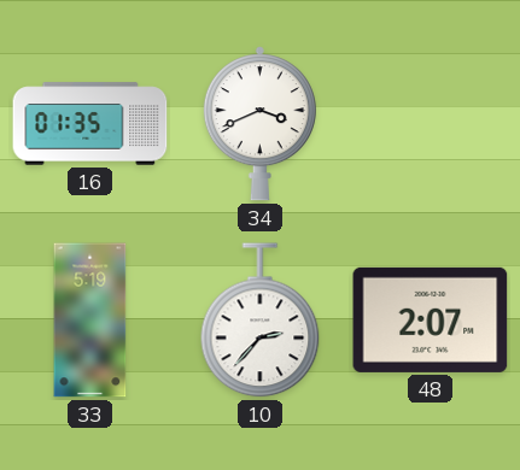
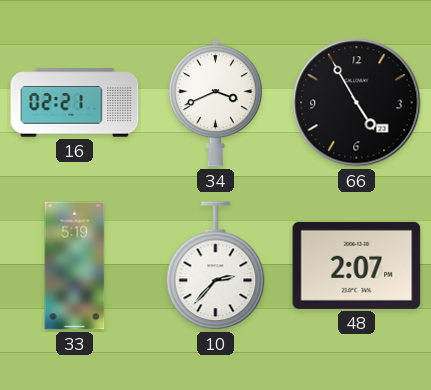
16: 01:35 -> 02:21 (75, 103)
66: none -> 4:55 (357, 103)
